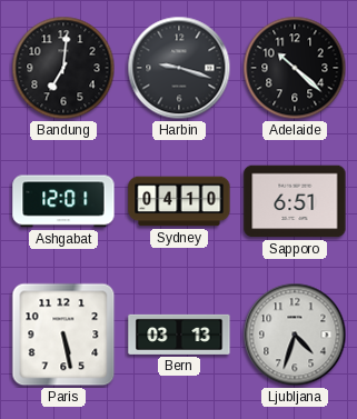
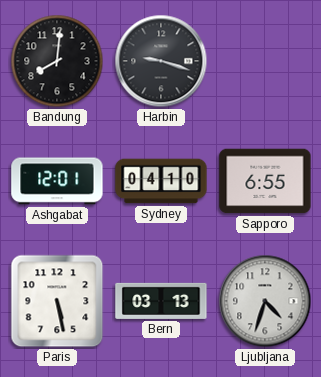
Bandung: 7:01 -> 8:01 (57, 61)
Adelaide: 10:22 -> none (295, 68)
Sapporo: 6:51 -> 6:55 (265, 181)
